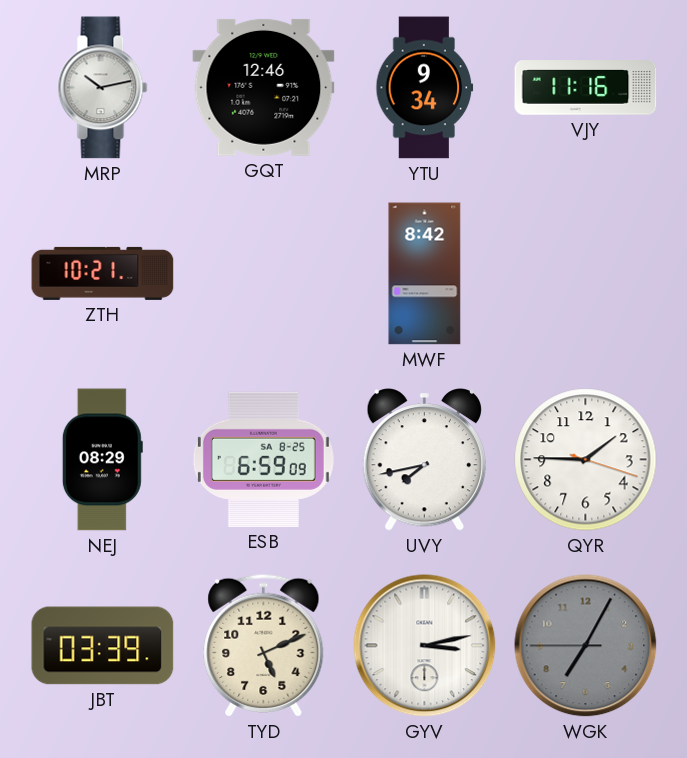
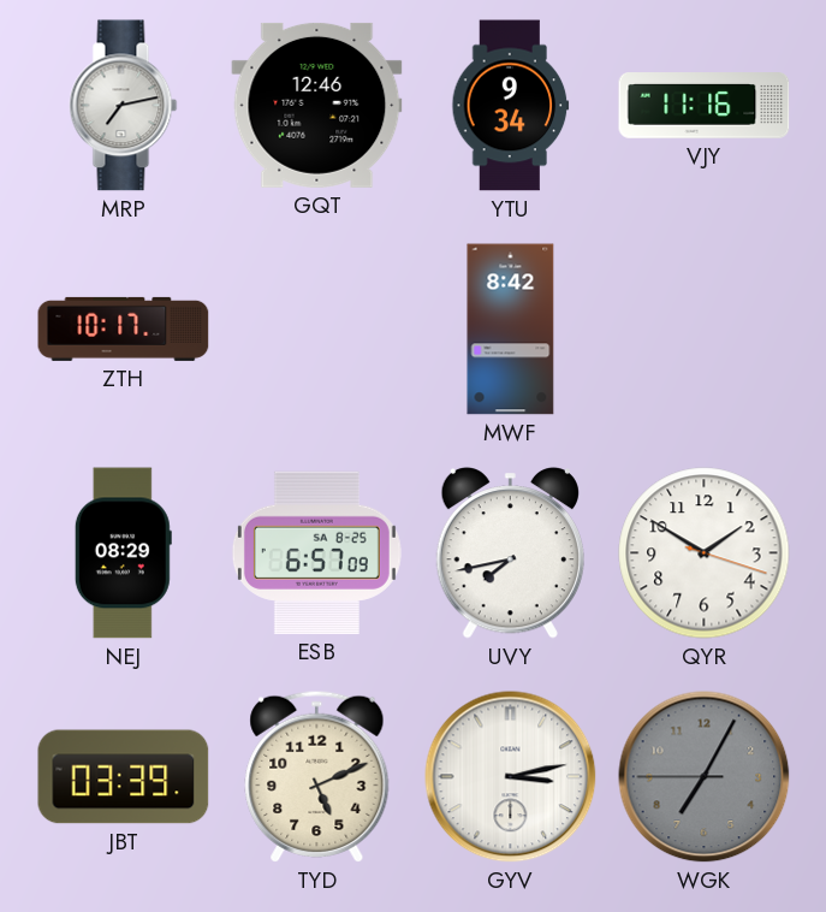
MRP: 10:13 -> 7:13 (124, 106)
ZTH: 10:21 -> 10:17 (124, 328)
ESB: 6:59 -> 6:57 (316, 552)
QYR: 1:45 -> 1:50 (705, 553)
